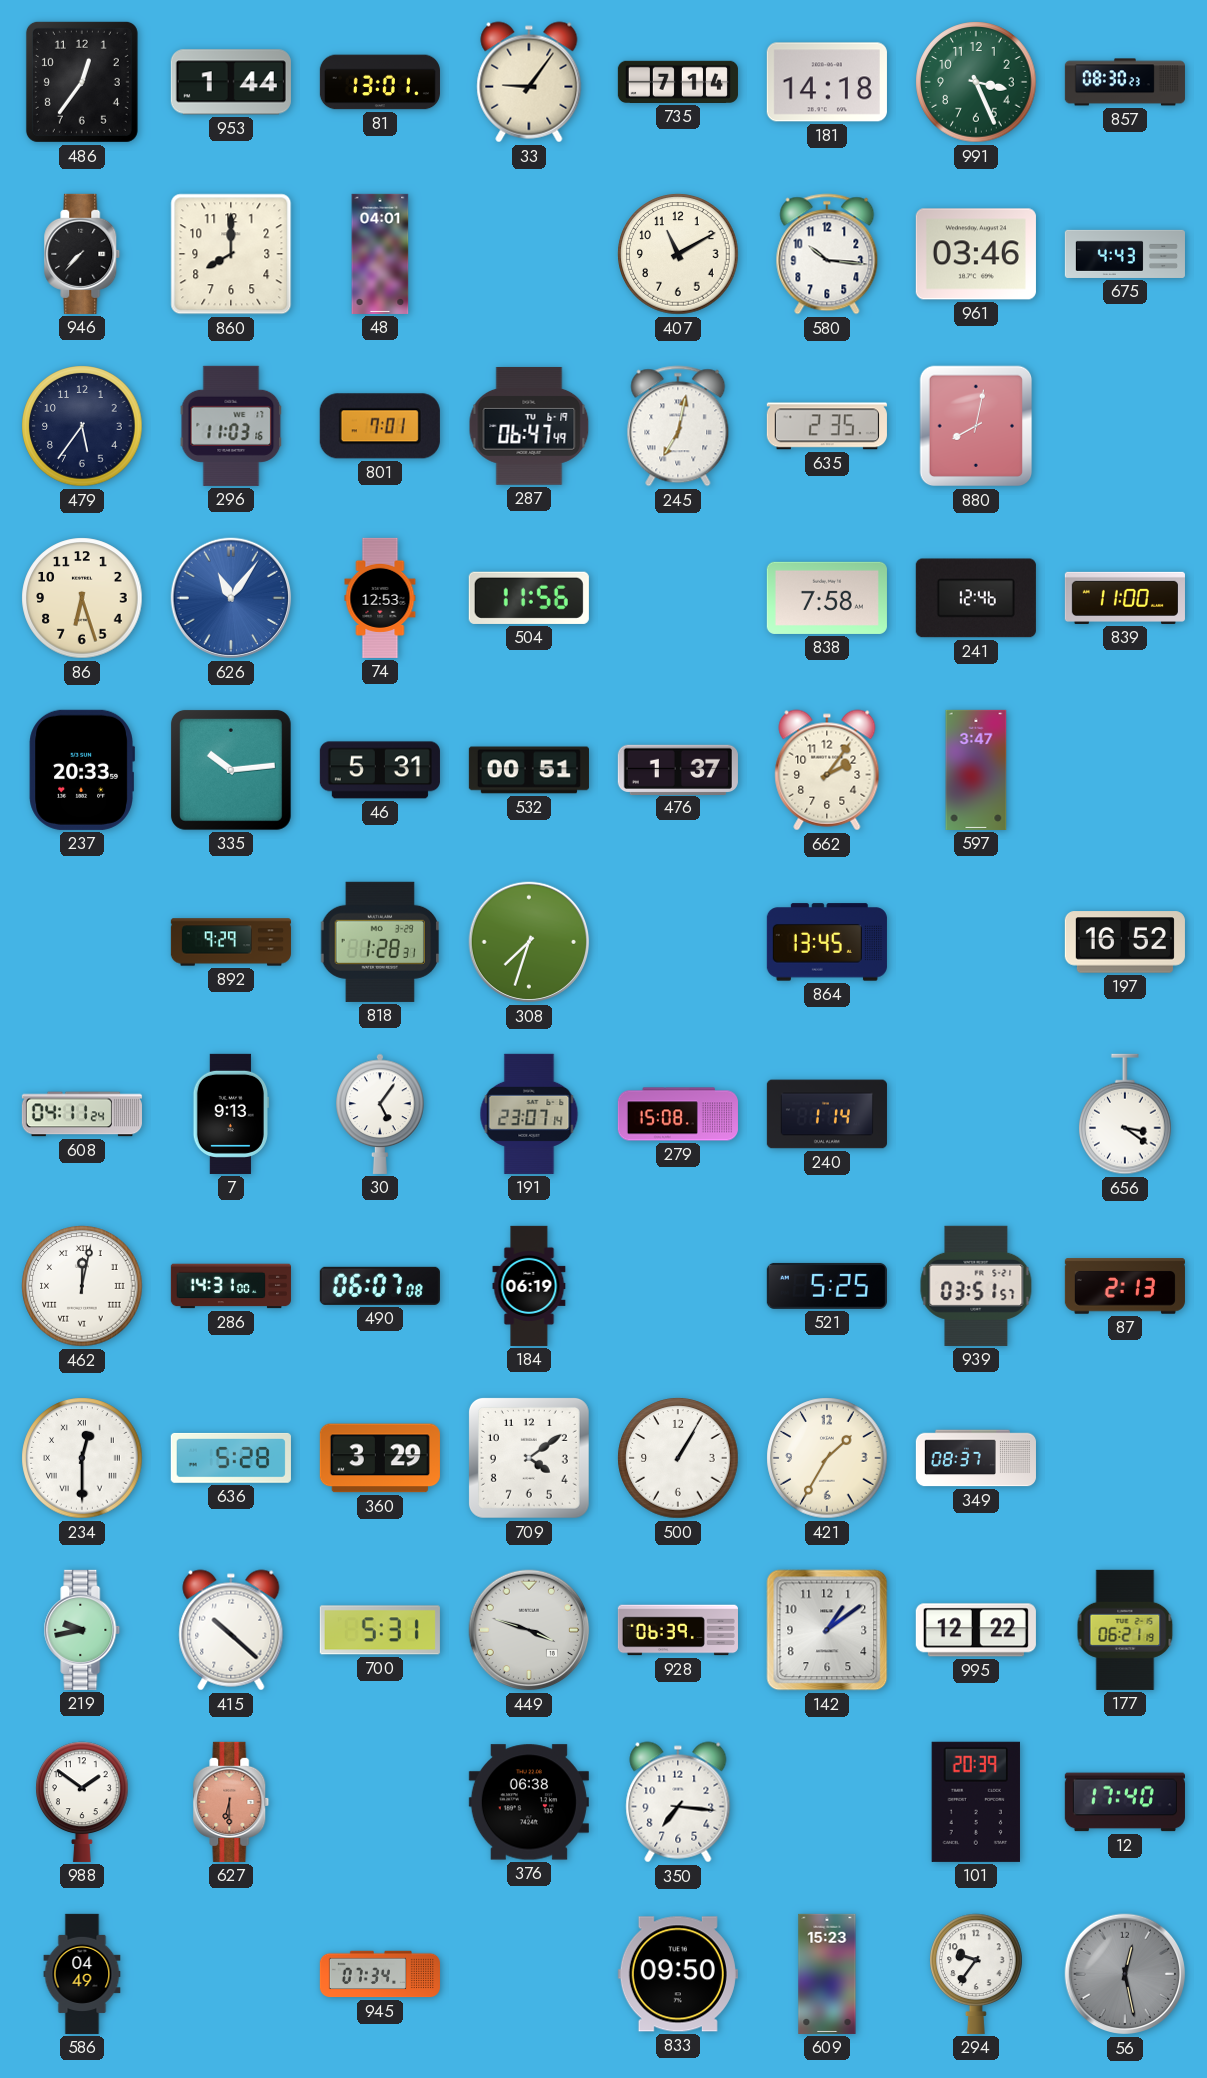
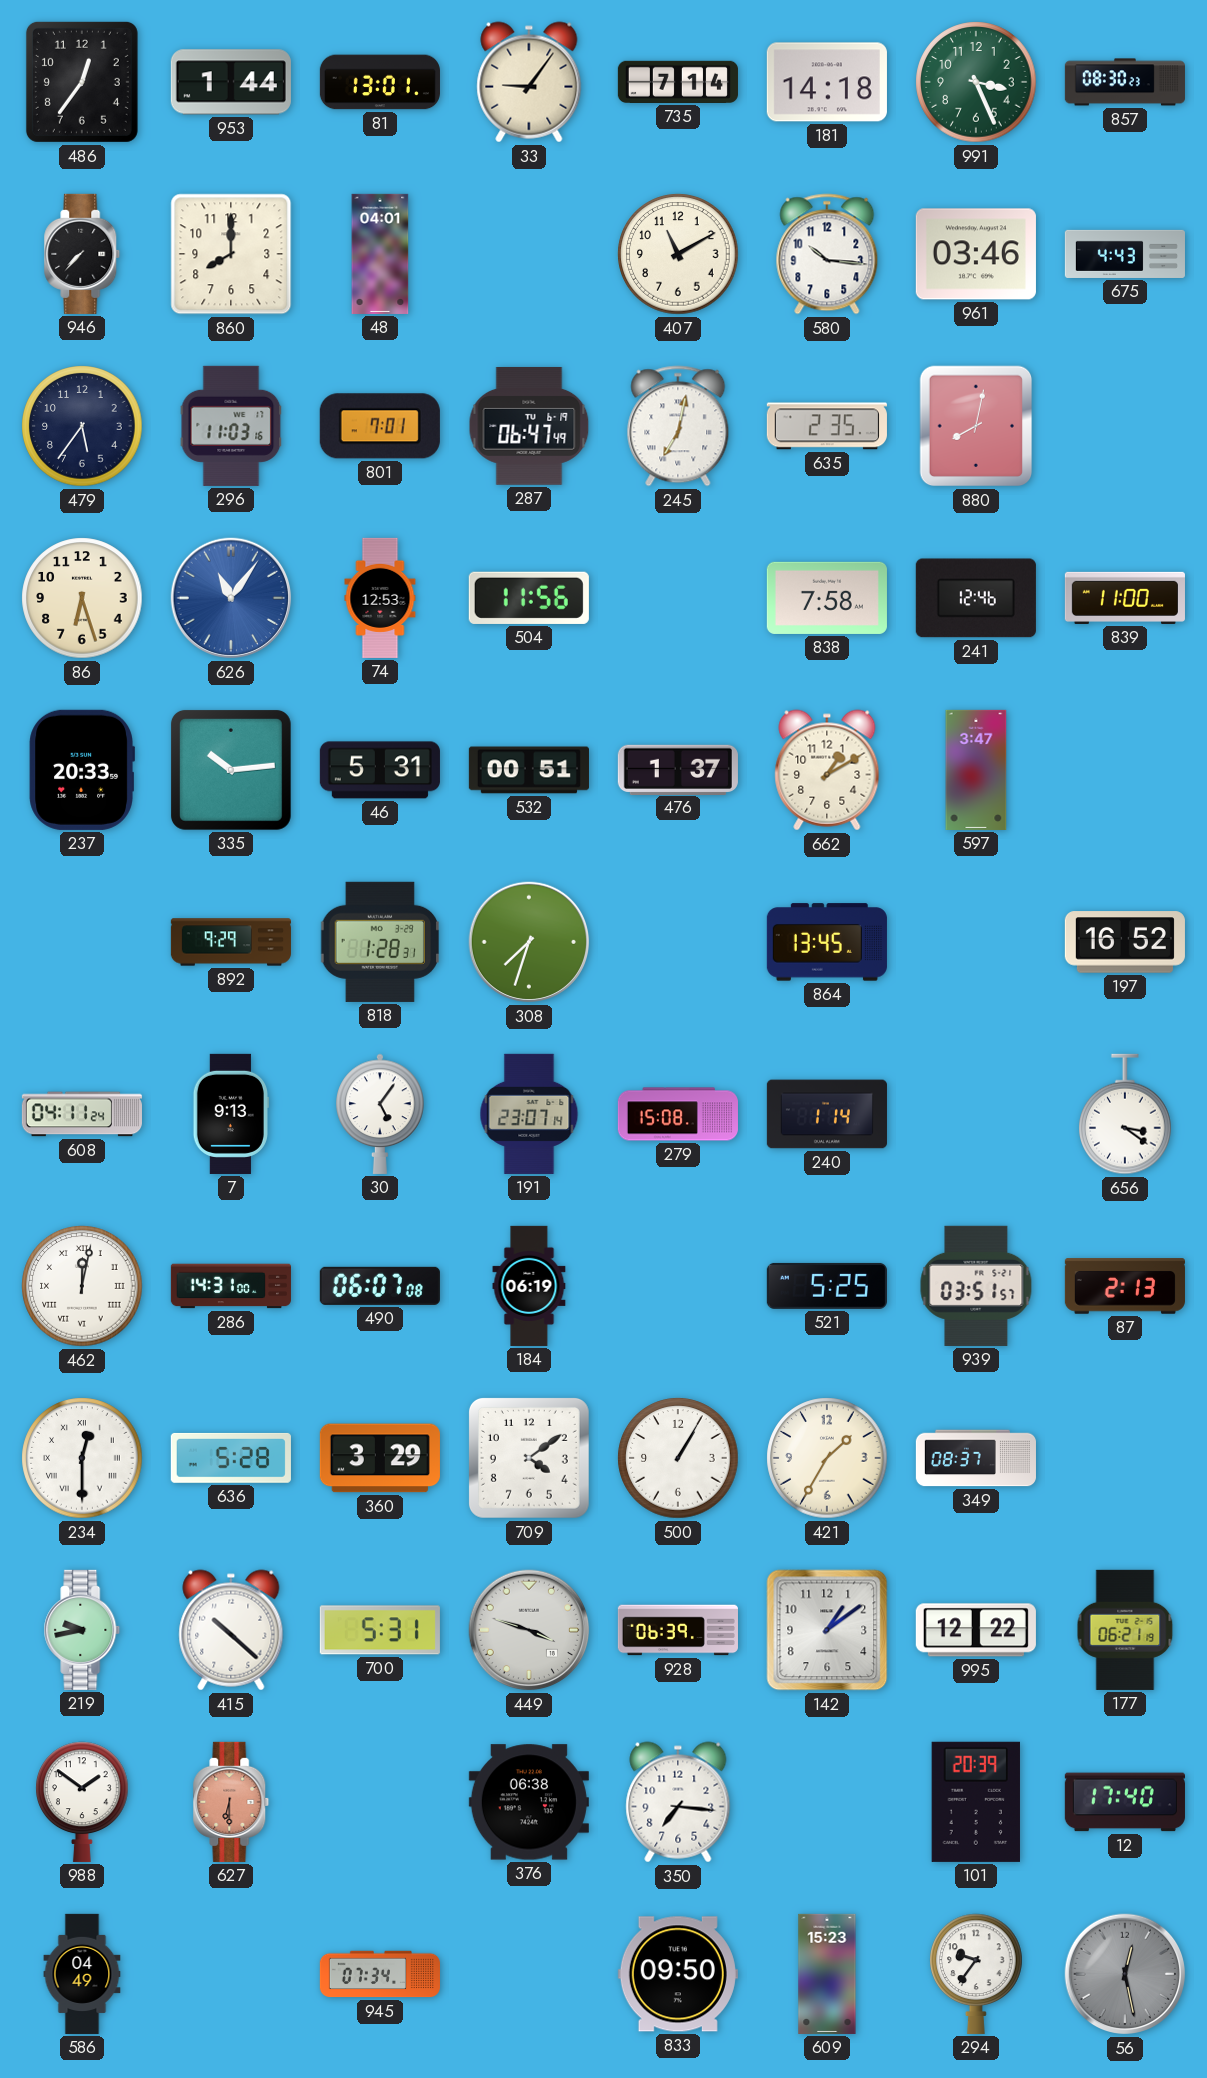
662: 2:06 -> 1:10 (827, 770)
